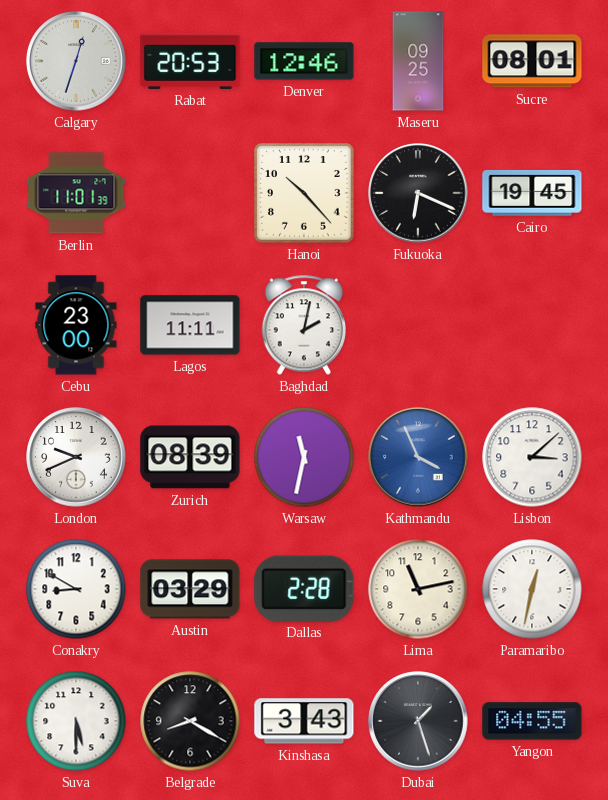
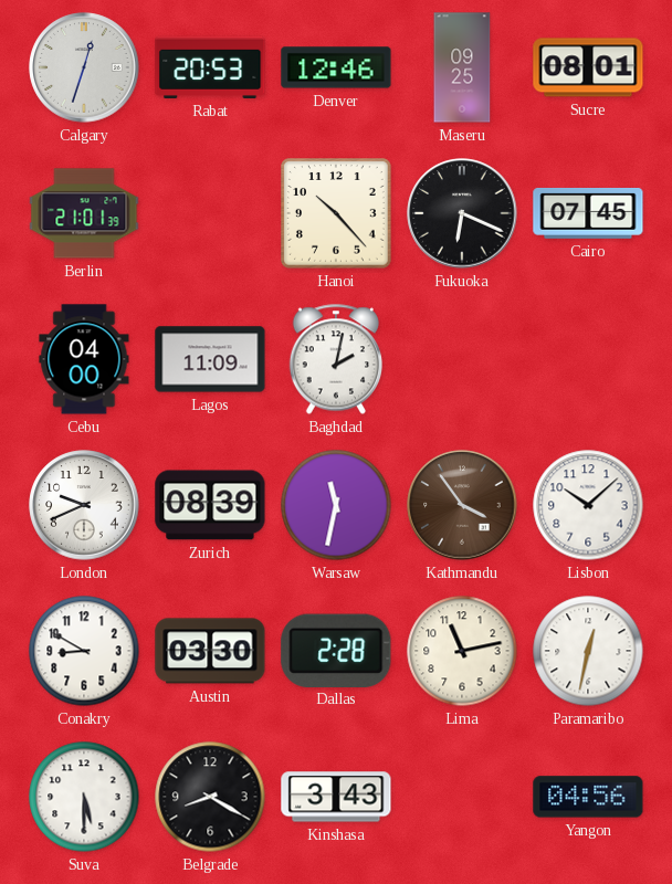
Berlin: 11:01 -> 21:01 (84, 213)
Cairo: 19:45 -> 07:45 (588, 213)
Cebu: 23:00 -> 04:00 (84, 359)
Lagos: 11:11 -> 11:09 (210, 359)
Kathmandu: 3:56 -> 3:54 (462, 505)
Kathmandu dial: blue -> brown (462, 505)
Lisbon: 3:08 -> 10:08 (588, 505)
Austin: 03:29 -> 03:30 (210, 651)
Dubai: 1:27 -> none (418, 721)
Yangon: 04:55 -> 04:56 (588, 797)
